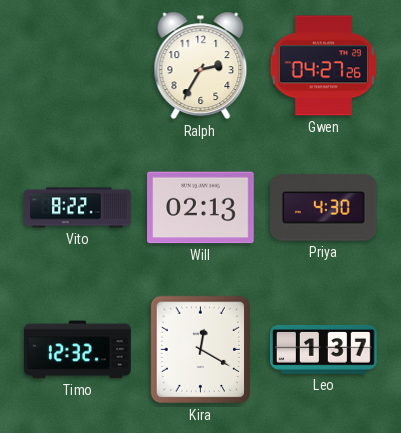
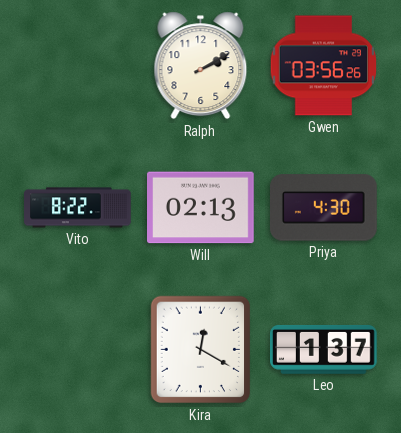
Ralph: 2:35 -> 2:10 (201, 66)
Gwen: 04:27 -> 03:56 (323, 66)
Timo: 12:32 -> none (78, 350)
